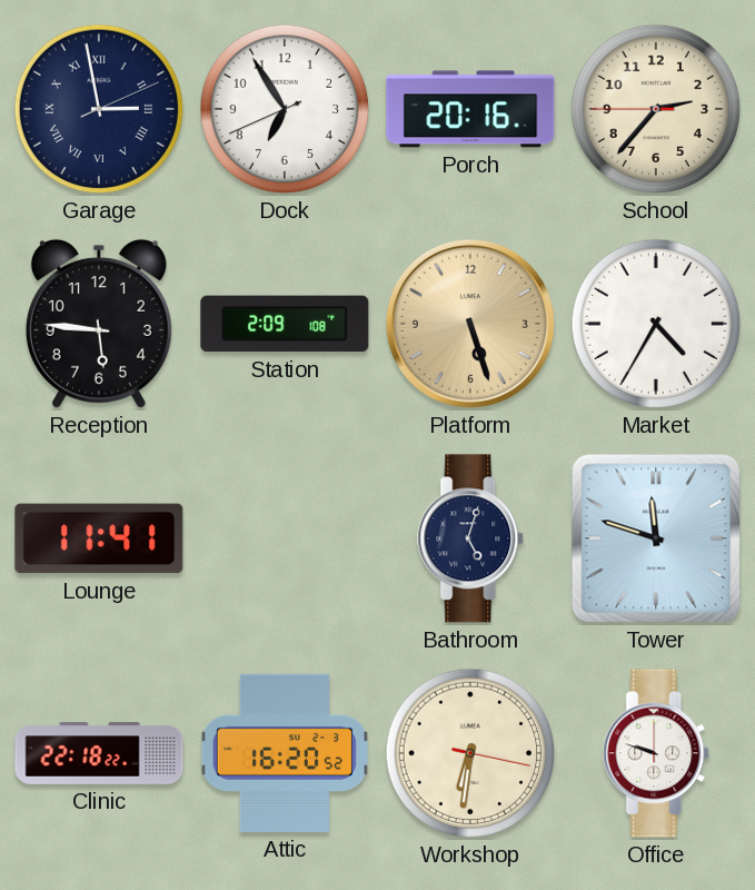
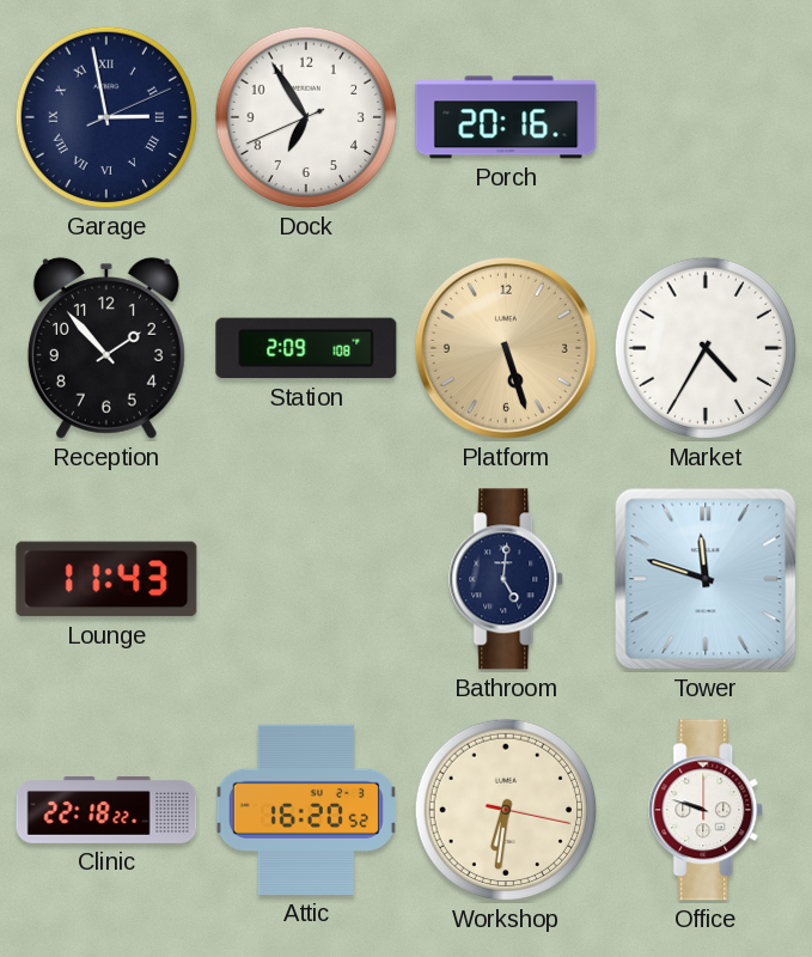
School: 2:36 -> none (656, 109)
Reception: 5:46 -> 1:53 (106, 348)
Lounge: 11:41 -> 11:43 (106, 579)
Bathroom: 5:03 -> 5:01 (507, 579)
